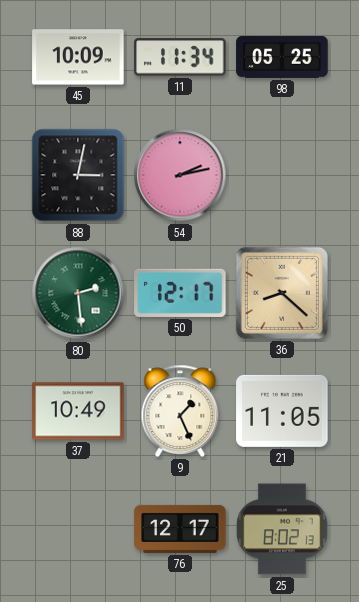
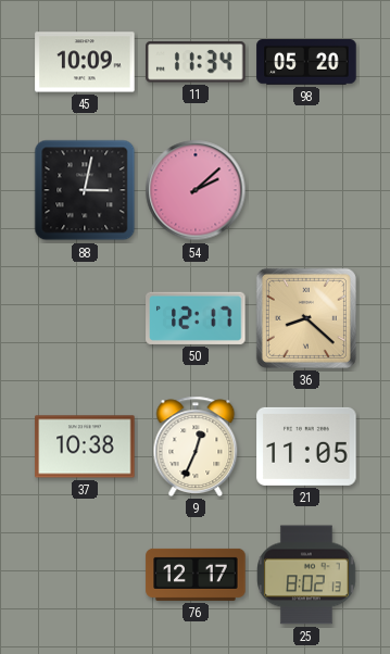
98: 05:25 -> 05:20 (306, 63)
54: 2:13 -> 2:08 (196, 190)
80: 2:29 -> none (78, 293)
37: 10:49 -> 10:38 (85, 447)
9: 1:26 -> 12:34 (196, 447)
